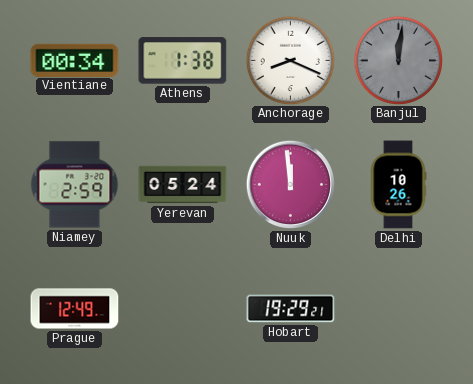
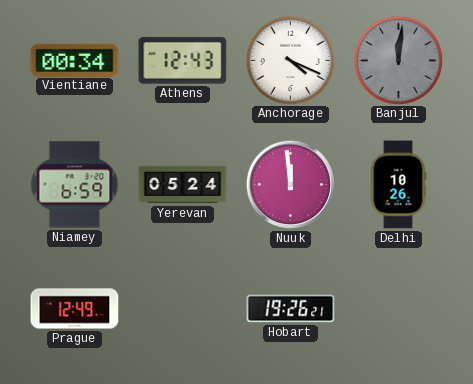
Athens: 1:38 -> 12:43 (183, 61)
Anchorage: 8:19 -> 4:19 (290, 60)
Niamey: 2:59 -> 6:59 (75, 185)
Hobart: 19:29 -> 19:26 (291, 309)
